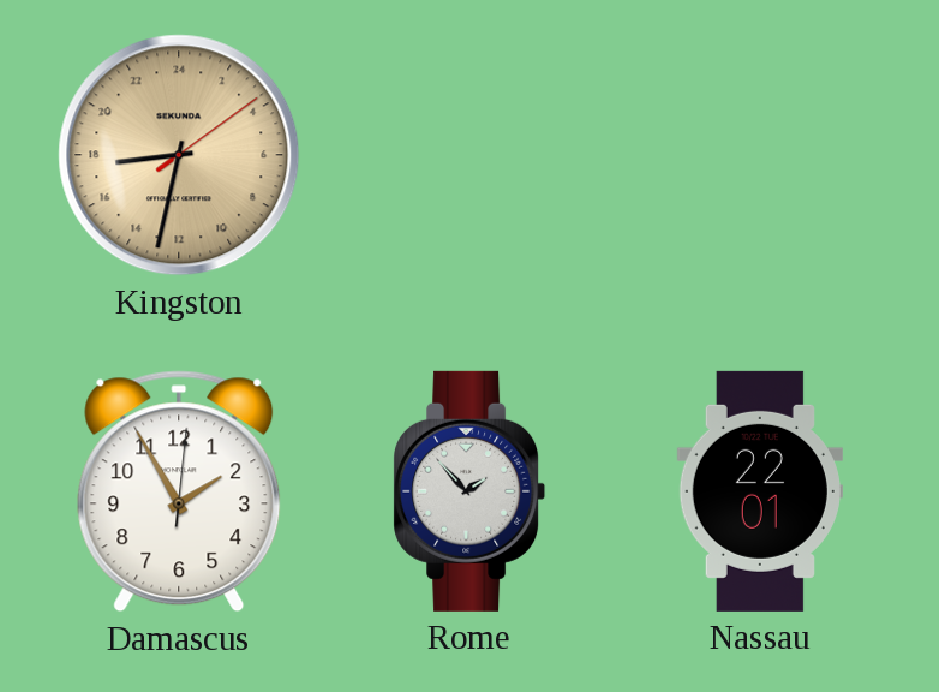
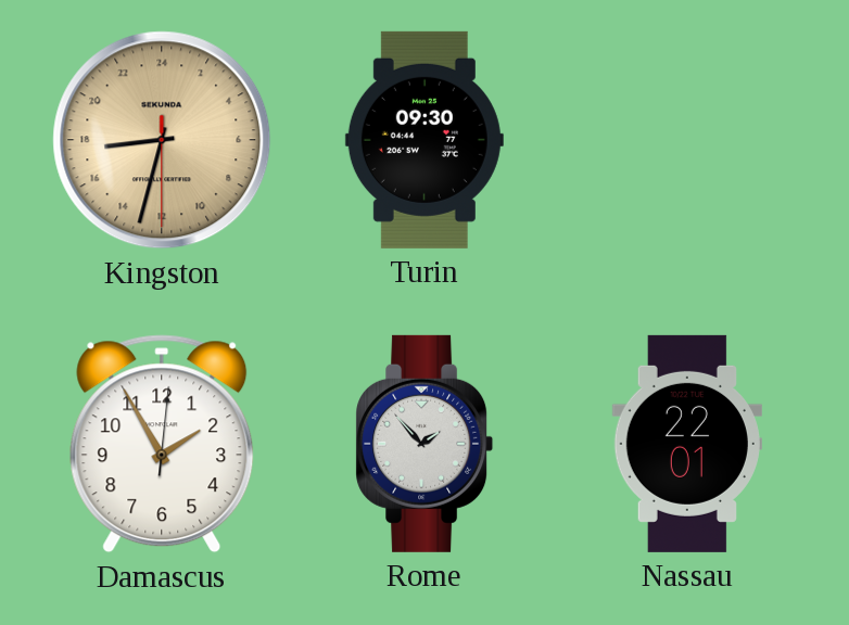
Kingston: 17:32:09 -> 17:32:30 (162, 140)
Turin: none -> 09:30 (424, 140)
